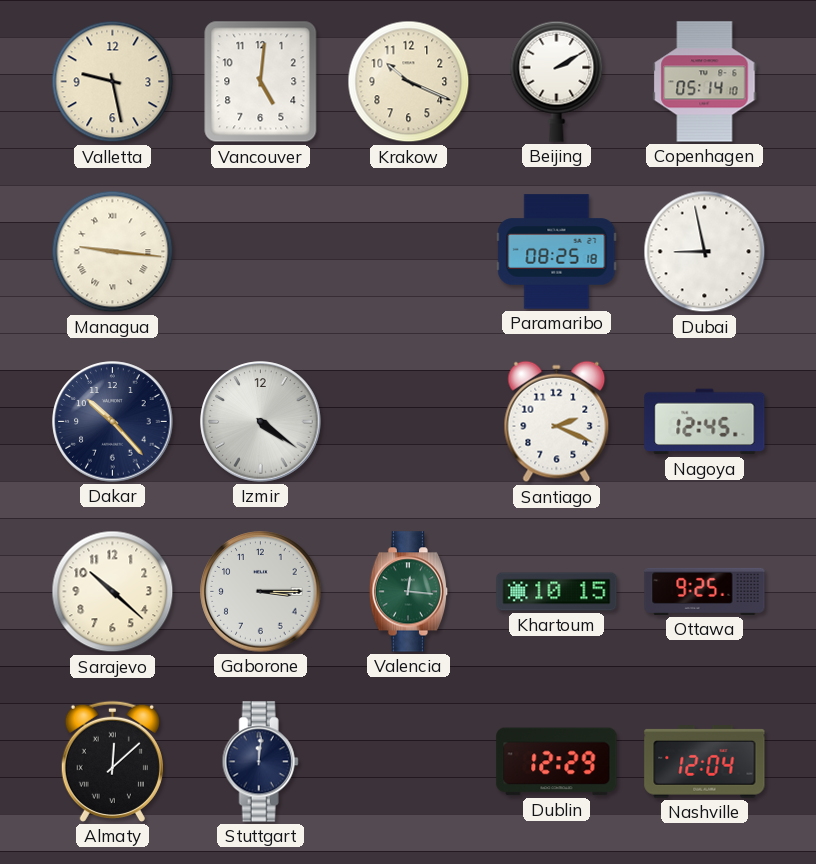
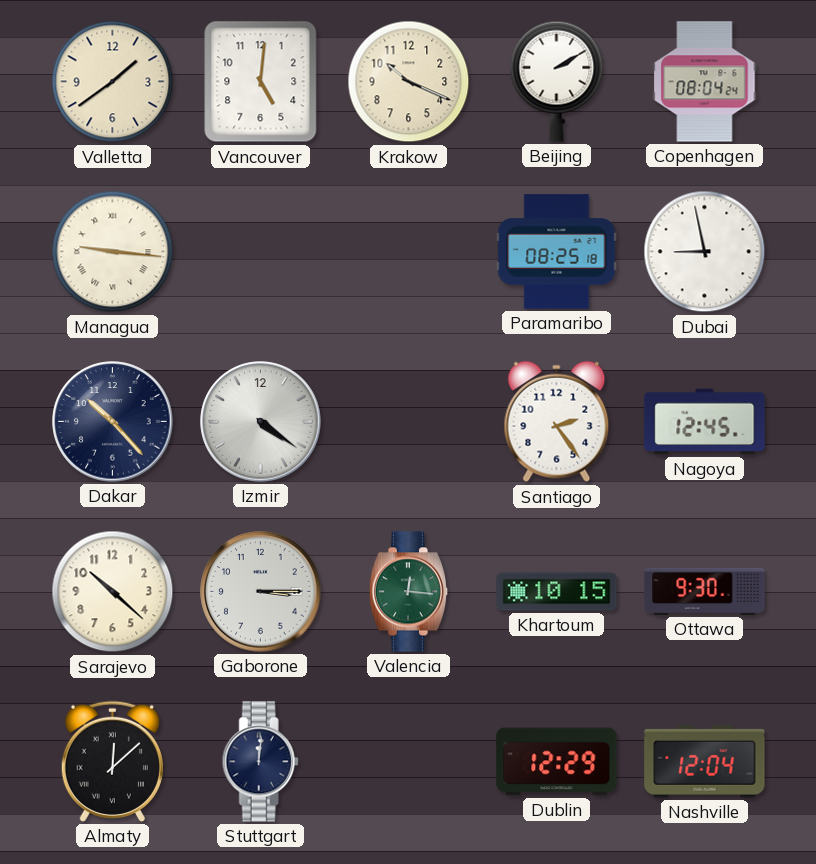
Valletta: 9:28 -> 1:39 (113, 82)
Copenhagen: 05:14 -> 08:04 (705, 82)
Santiago: 2:19 -> 2:24 (557, 422)
Ottawa: 9:25 -> 9:30 (705, 591)
